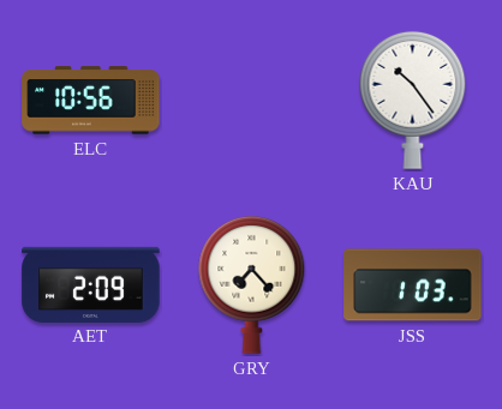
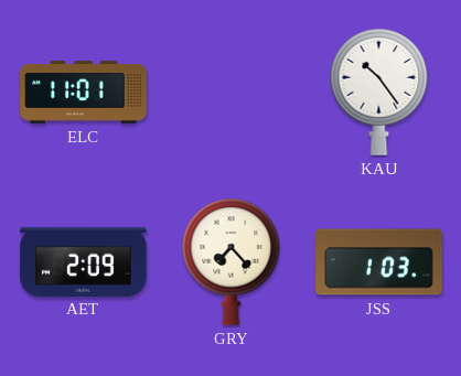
ELC: 10:56 -> 11:01 (84, 93)
